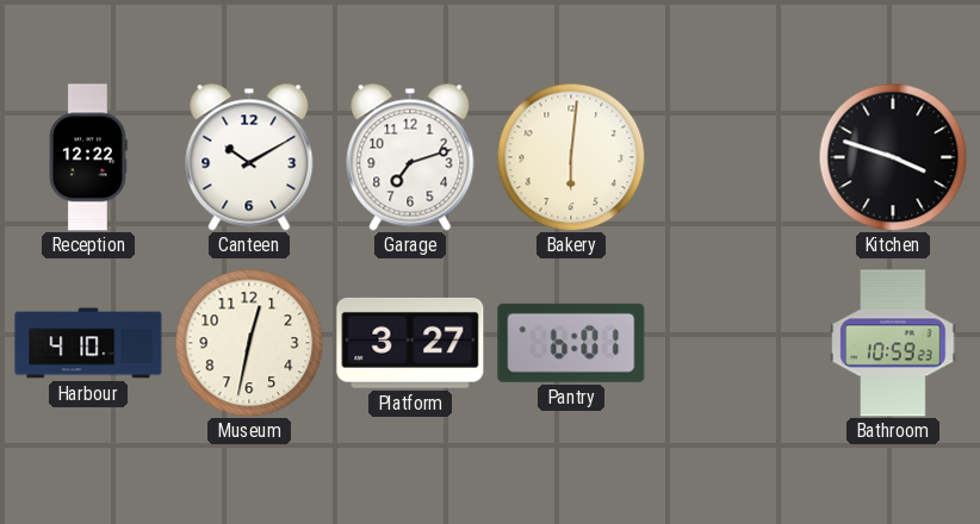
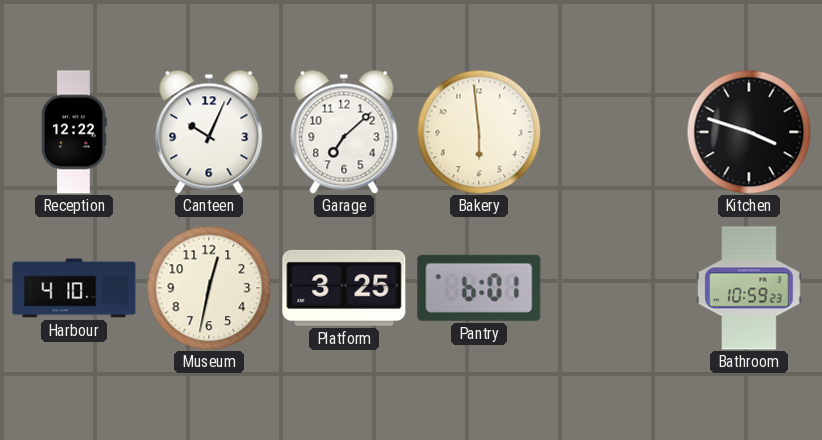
Canteen: 10:10 -> 10:04 (209, 132)
Garage: 7:12 -> 7:08 (344, 132)
Bakery: 6:01 -> 5:59 (479, 132)
Platform: 3:27 -> 3:25 (344, 288)
